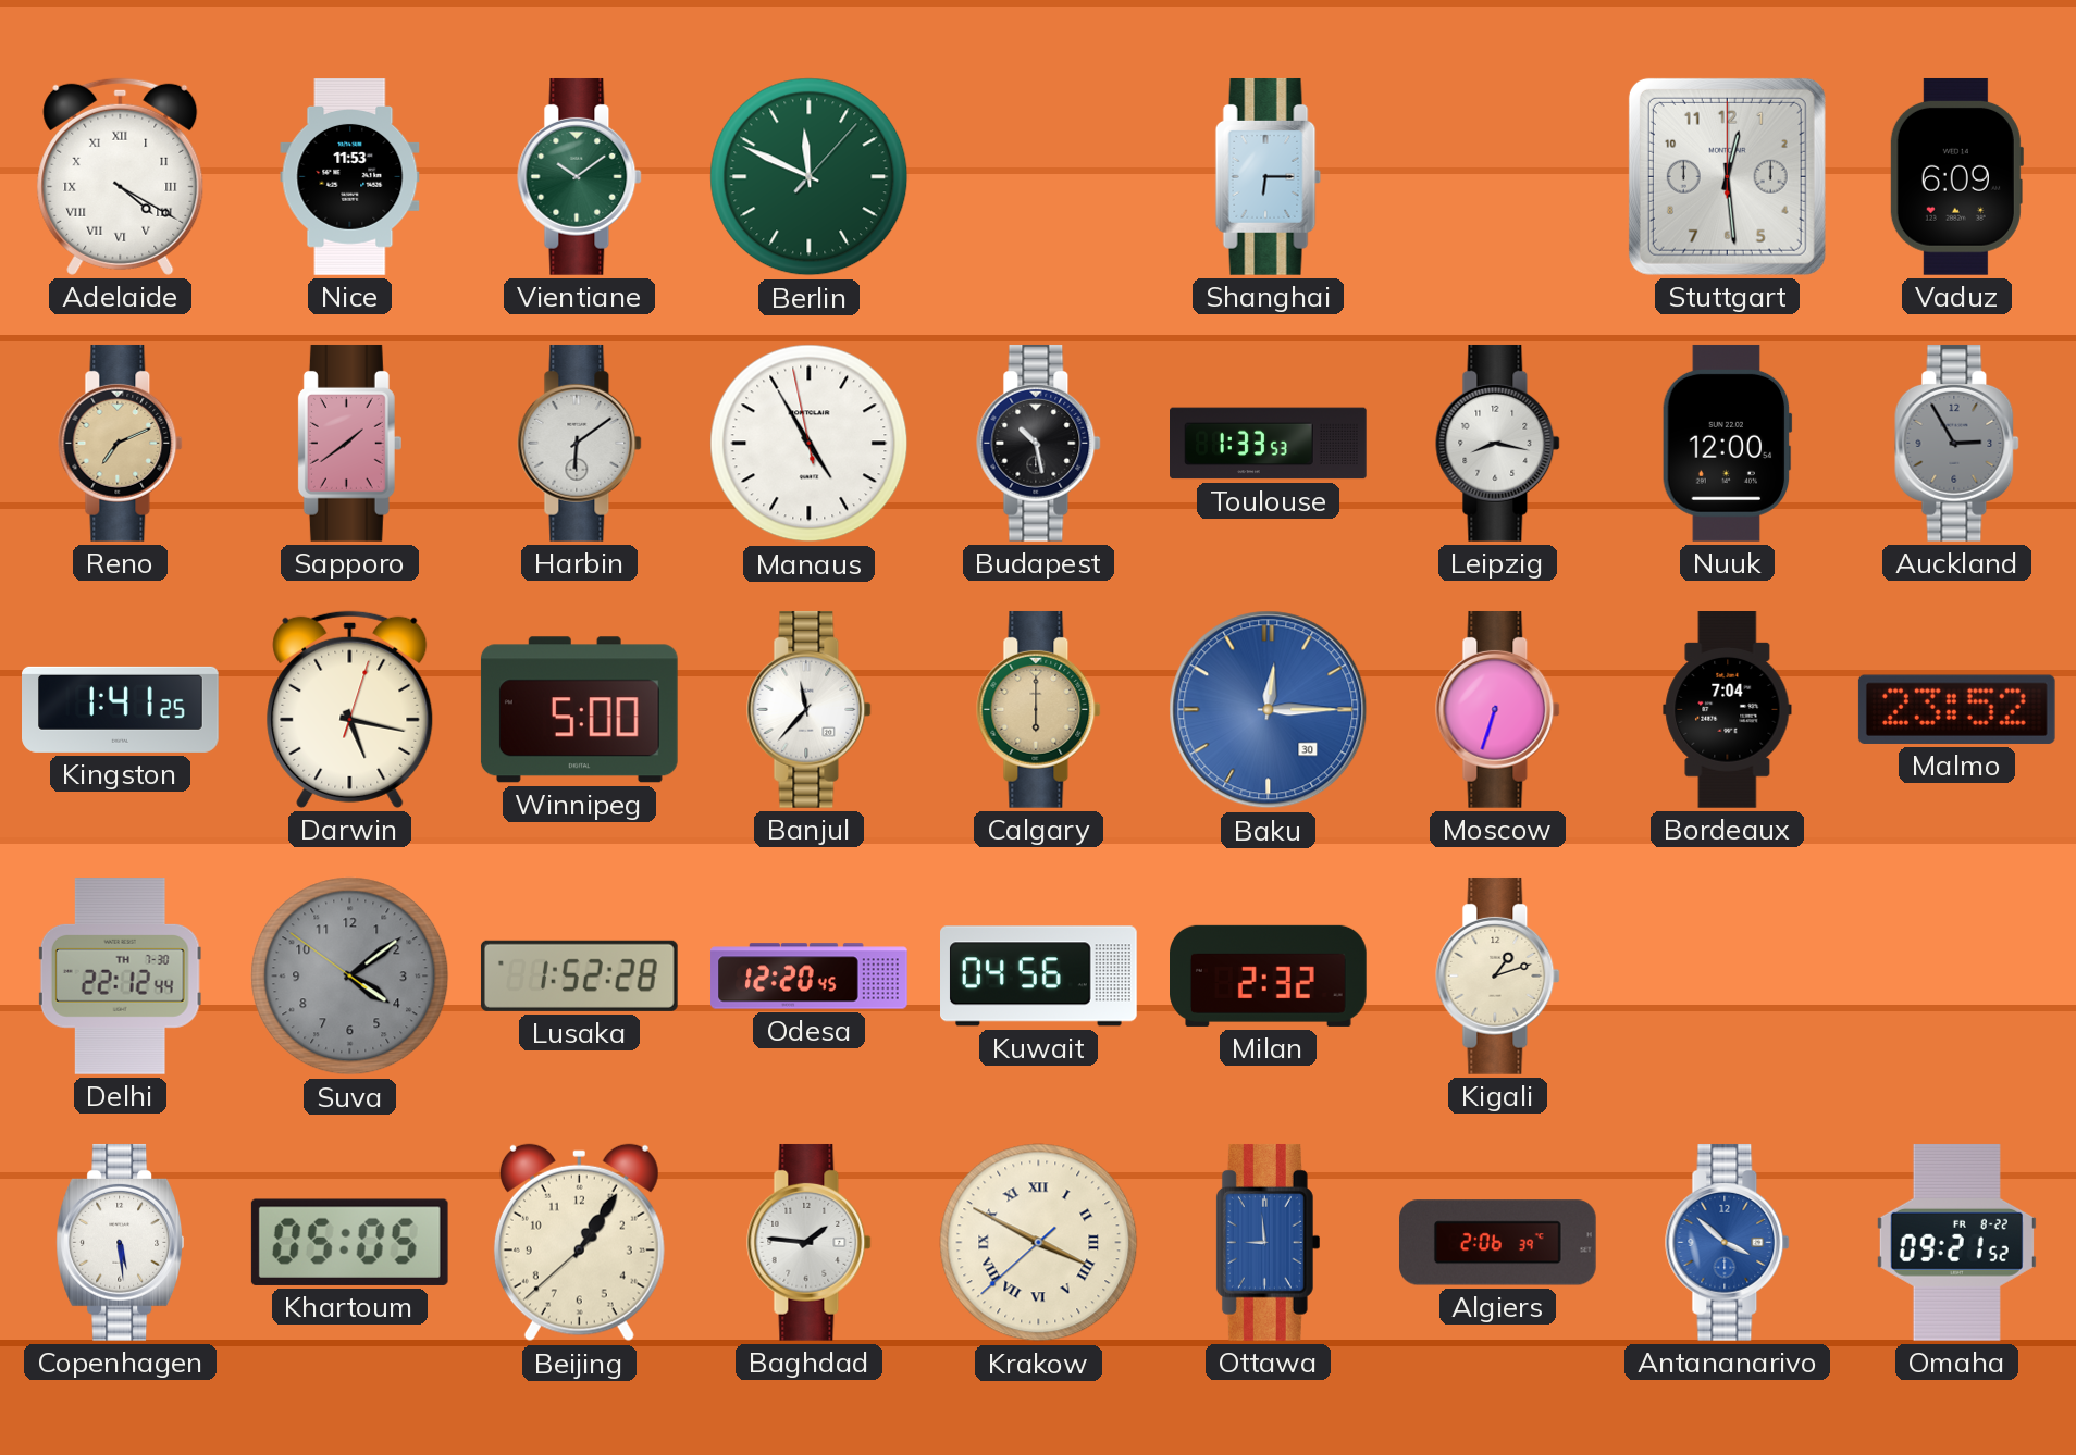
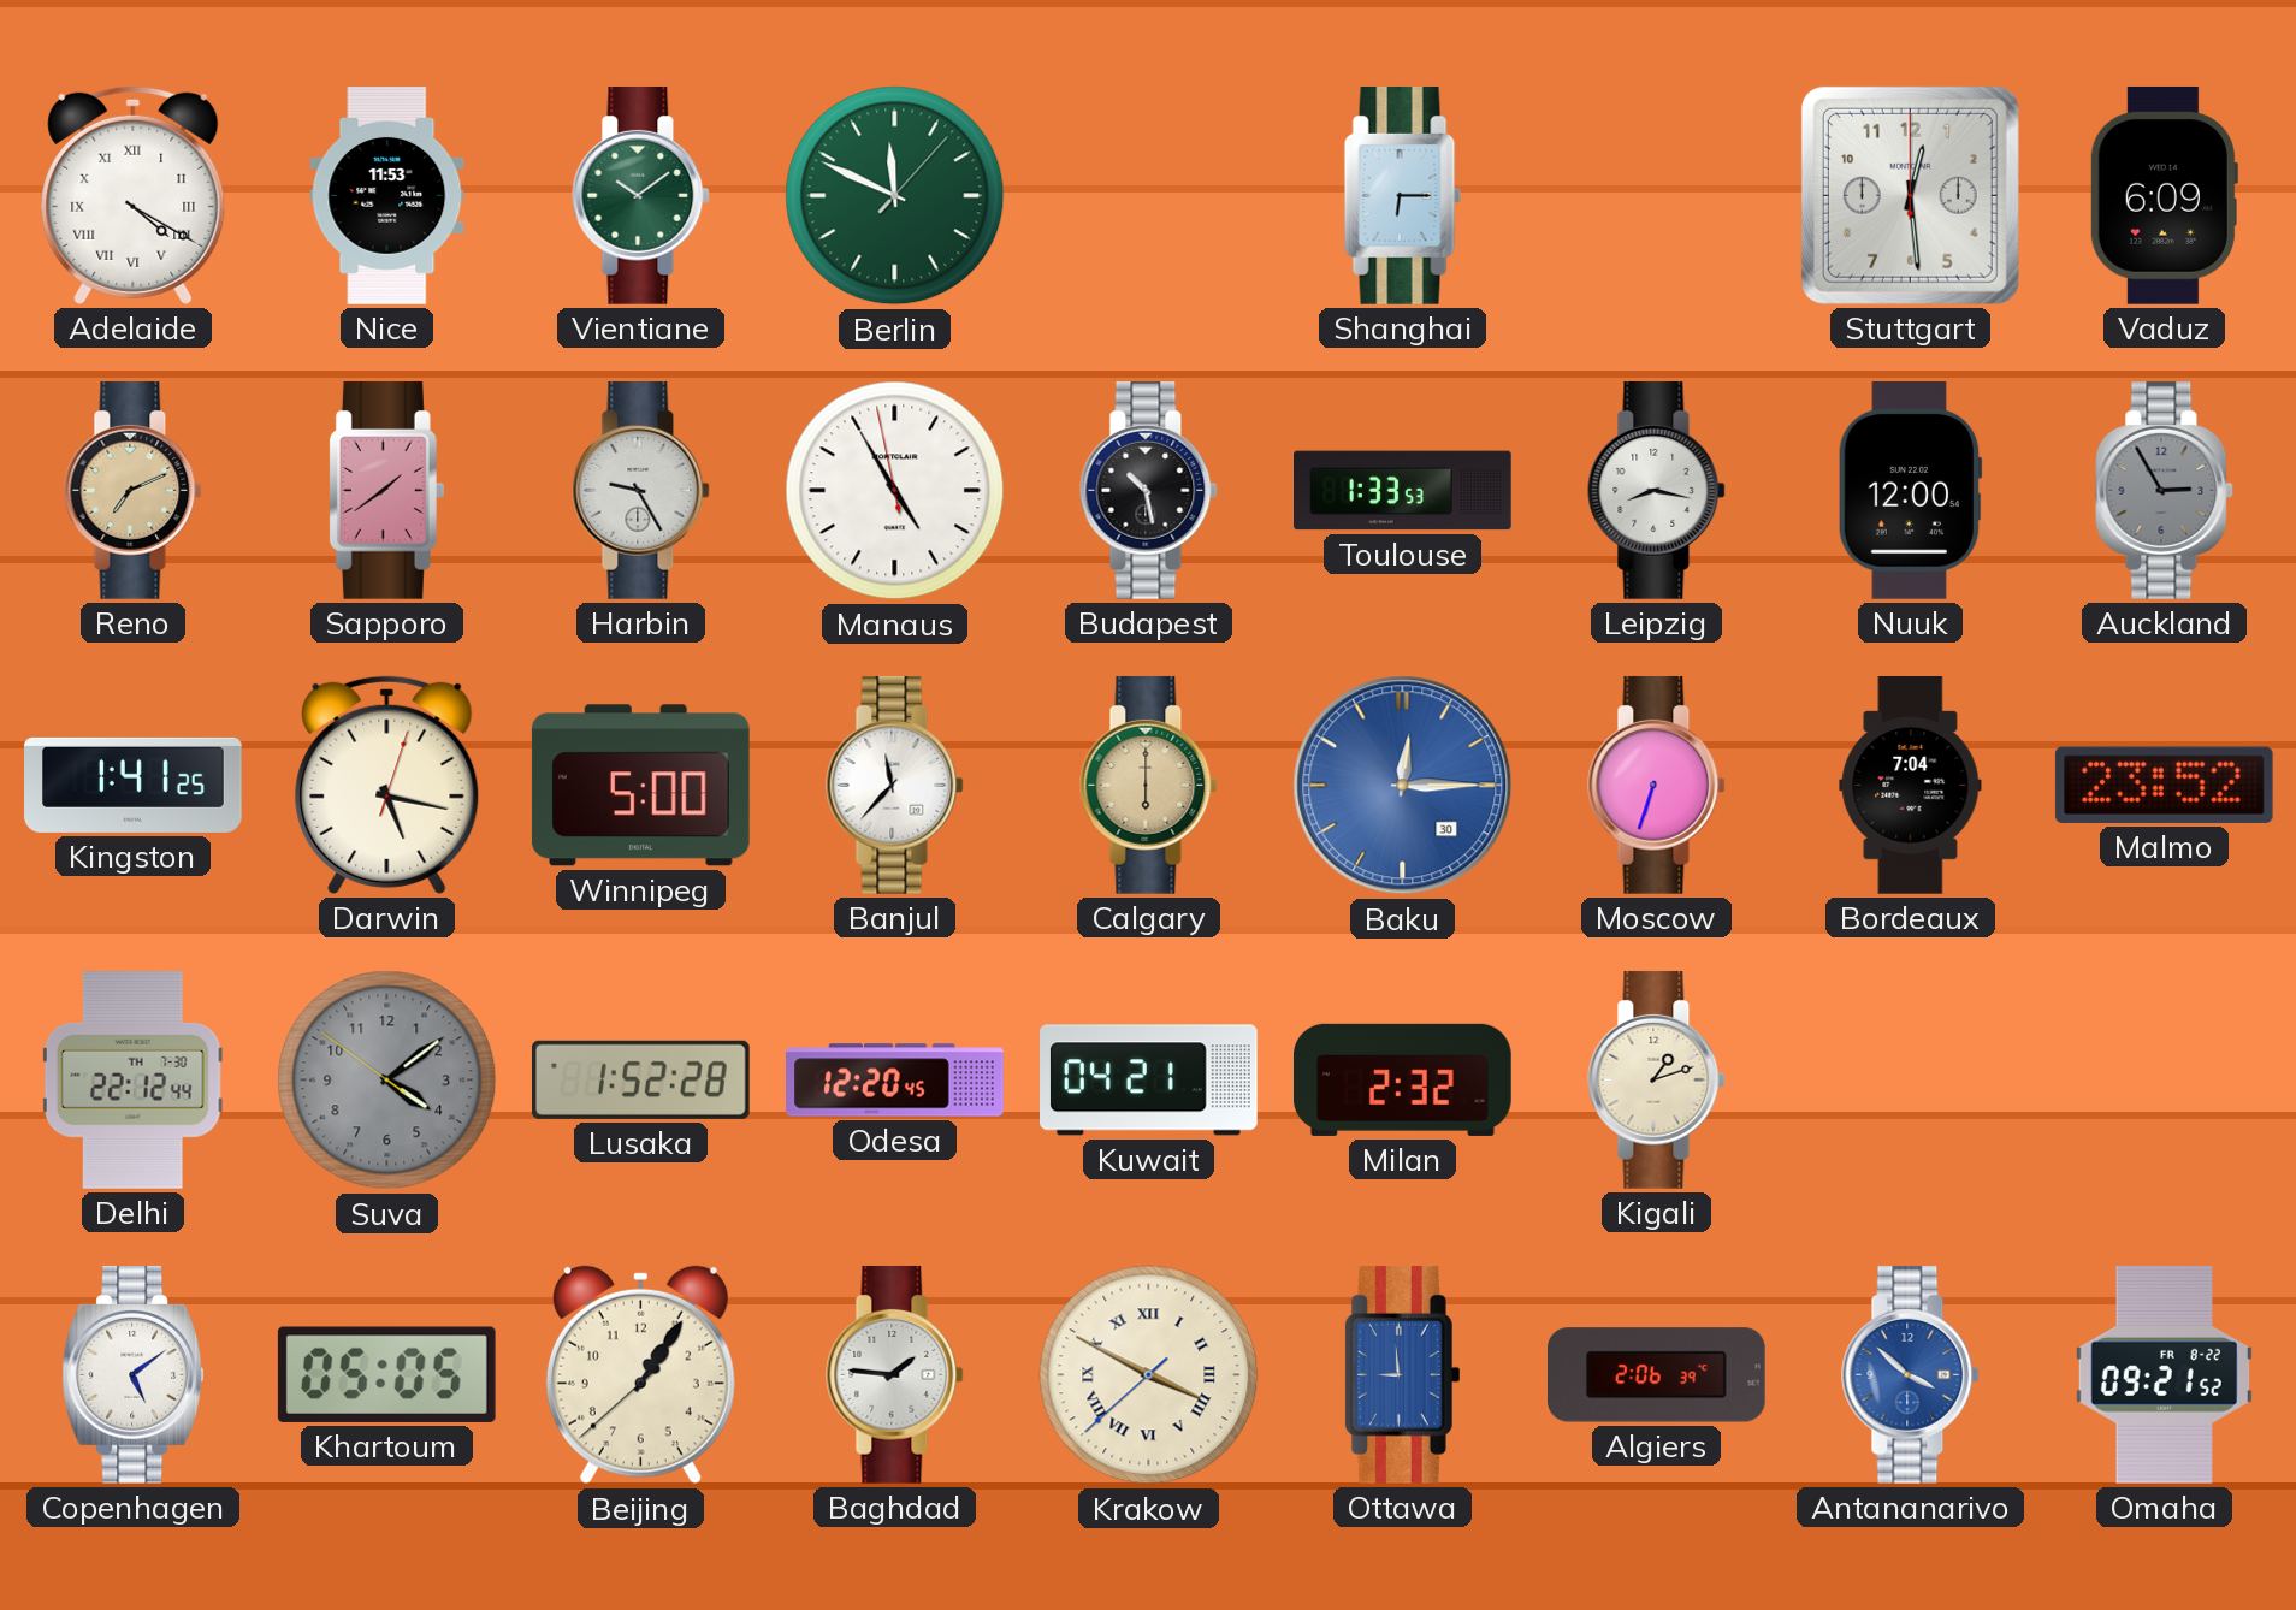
Harbin: 6:09 -> 9:25 (641, 491)
Kuwait: 04:56 -> 04:21 (1149, 1081)
Copenhagen: 5:29 -> 5:09 (132, 1375)
